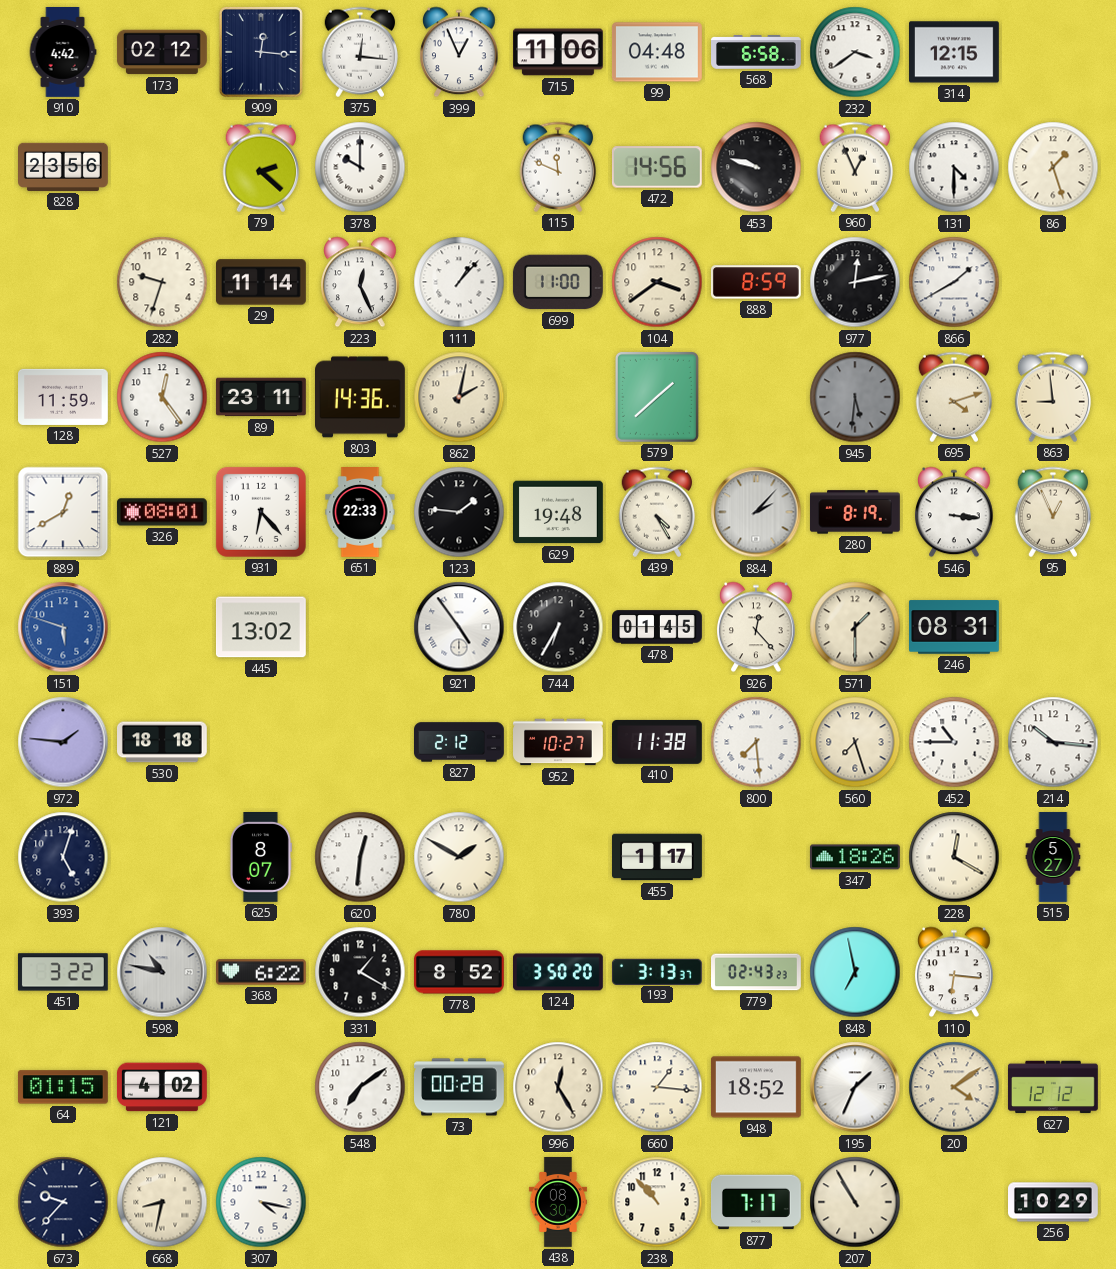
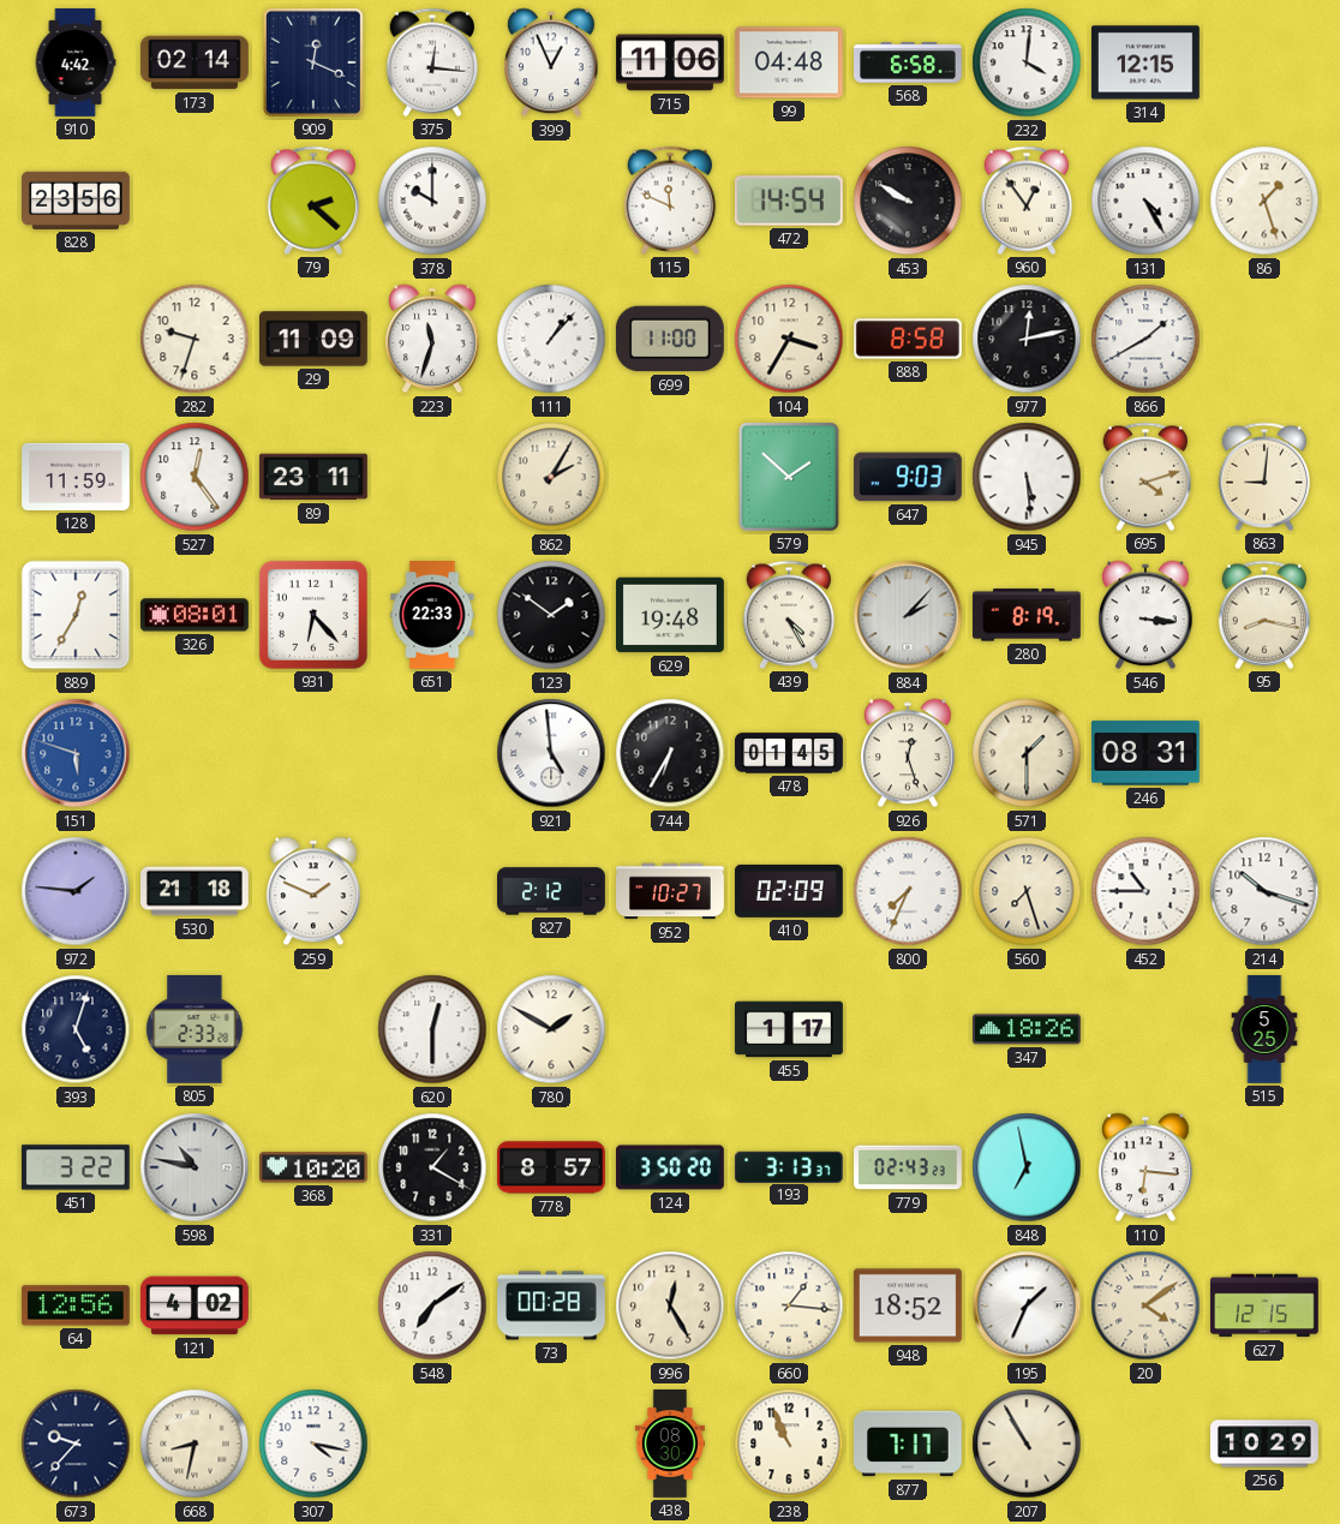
173: 02:12 -> 02:14 (196, 62)
909: 12:16 -> 12:19 (313, 62)
232: 3:39 -> 4:01 (1027, 62)
472: 14:56 -> 14:54 (789, 201)
453: 9:48 -> 9:50 (908, 201)
960: 12:56 -> 12:54 (1027, 201)
131: 4:30 -> 4:25 (1145, 201)
29: 11:14 -> 11:09 (315, 339)
223: 12:26 -> 11:33 (433, 339)
104: 3:39 -> 3:35 (789, 339)
888: 8:59 -> 8:58 (909, 339)
803: 14:36 -> none (361, 397)
862: 2:02 -> 2:05 (551, 477)
579: 1:38 -> 1:52 (789, 477)
647: none -> 9:03 (909, 477)
945: 5:31 -> 5:29 (1027, 477)
945 dial: grey -> white (1027, 477)
863: 8:59 -> 9:01 (1264, 477)
889: 12:40 -> 12:35 (76, 615)
123: 1:46 -> 1:51 (551, 615)
95: 12:56 -> 8:17 (1264, 615)
445: 13:02 -> none (261, 627)
921: 4:54 -> 4:59 (551, 753)
926: 12:23 -> 12:27 (909, 753)
530: 18:18 -> 21:18 (196, 891)
259: none -> 1:49 (315, 891)
410: 11:38 -> 02:09 (790, 891)
800: 7:29 -> 7:34 (908, 891)
214: 10:16 -> 10:18 (1264, 891)
805: none -> 2:33 (195, 1029)
625: 8:07 -> none (260, 858)
620: 12:31 -> 12:30 (432, 1029)
228: 12:20 -> none (954, 857)
515: 5:27 -> 5:25 (1264, 1029)
368: 6:22 -> 10:20 (315, 1167)
778: 8:52 -> 8:57 (551, 1167)
64: 01:15 -> 12:56 (76, 1305)
627: 12:12 -> 12:15 (1266, 1305)
238: 10:53 -> 10:56 (789, 1444)
